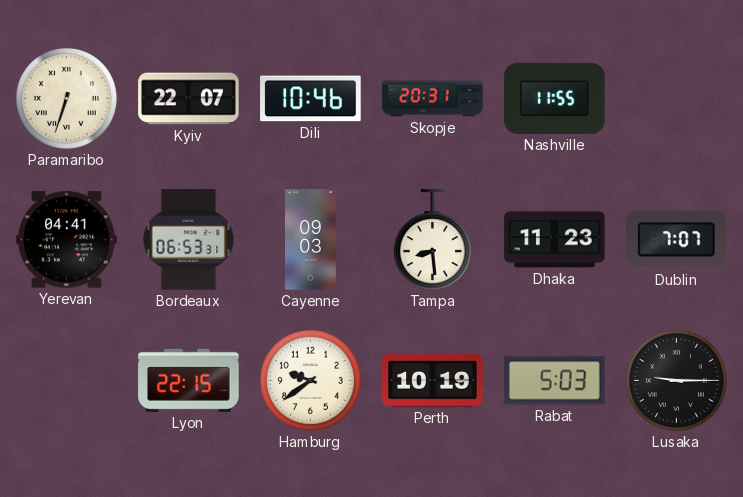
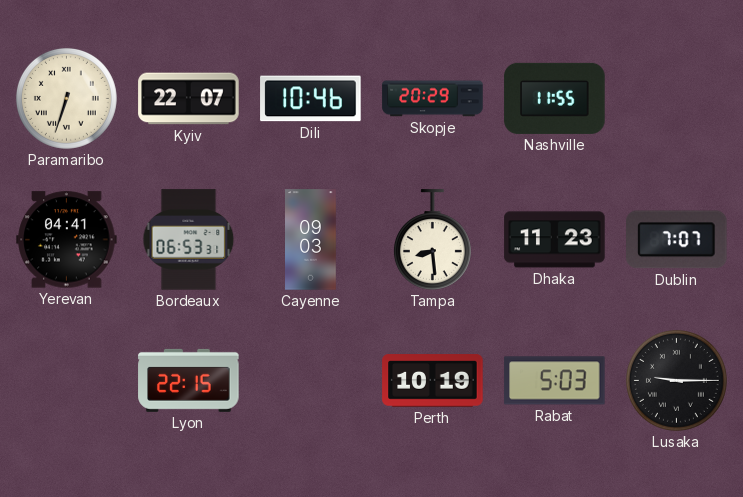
Skopje: 20:31 -> 20:29 (433, 99)
Hamburg: 9:39 -> none (310, 380)
